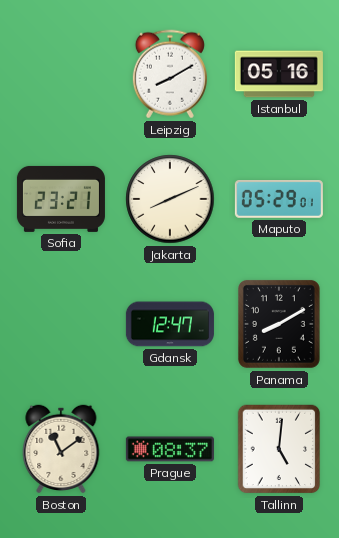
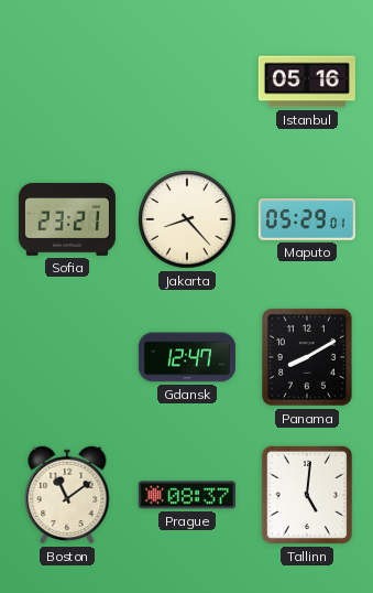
Leipzig: 8:10 -> none (170, 74)
Jakarta: 8:11 -> 8:23 (187, 219)
